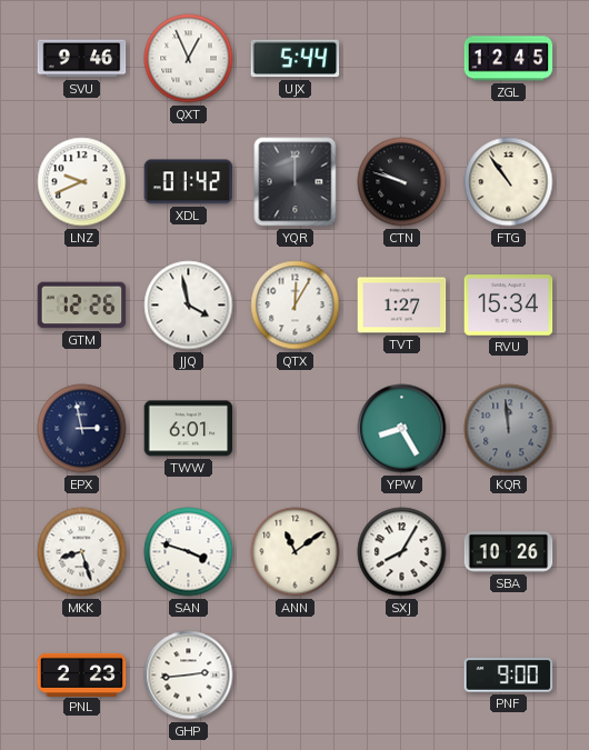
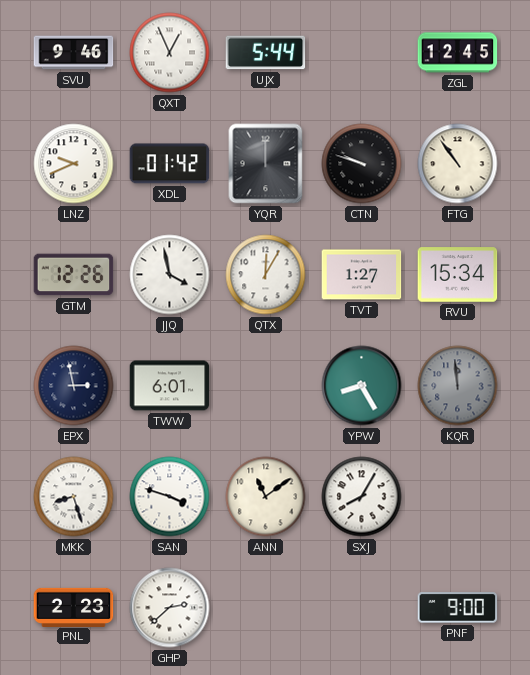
SBA: 10:26 -> none (509, 552)
GHP: 2:44 -> 2:38 (170, 608)
